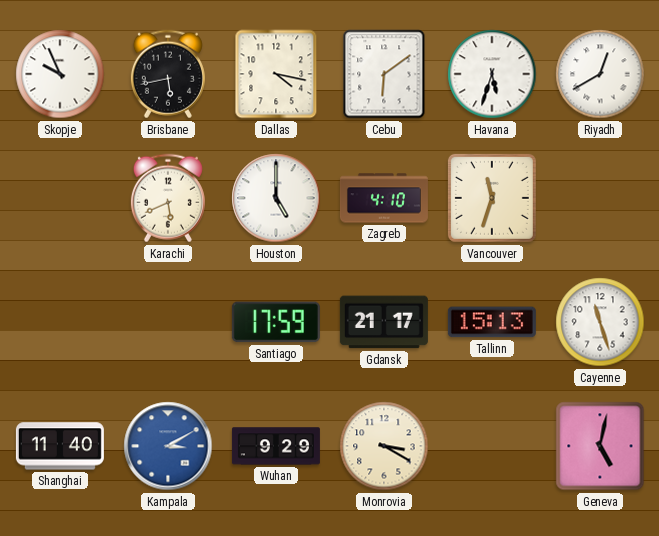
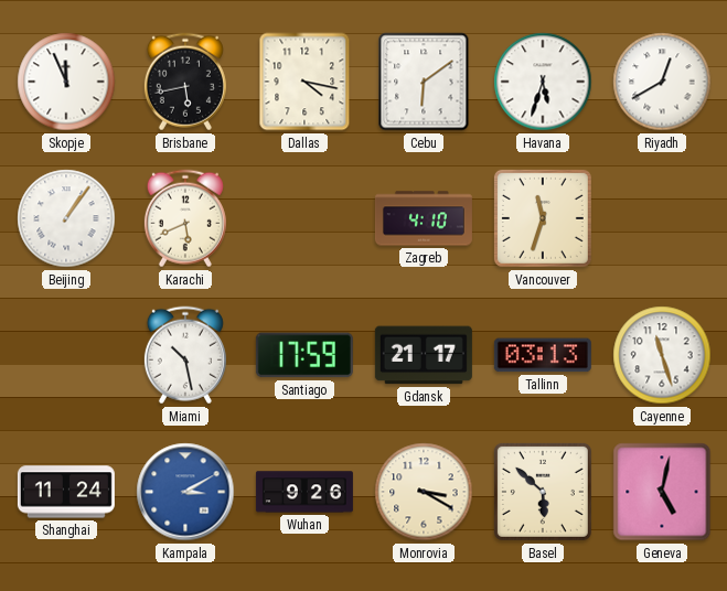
Skopje: 9:56 -> 11:56 (66, 82)
Beijing: none -> 1:06 (66, 218)
Houston: 5:00 -> none (276, 198)
Miami: none -> 10:28 (185, 355)
Tallinn: 15:13 -> 03:13 (543, 355)
Shanghai: 11:40 -> 11:24 (66, 492)
Wuhan: 9:29 -> 9:26 (304, 492)
Basel: none -> 5:52 (543, 492)
